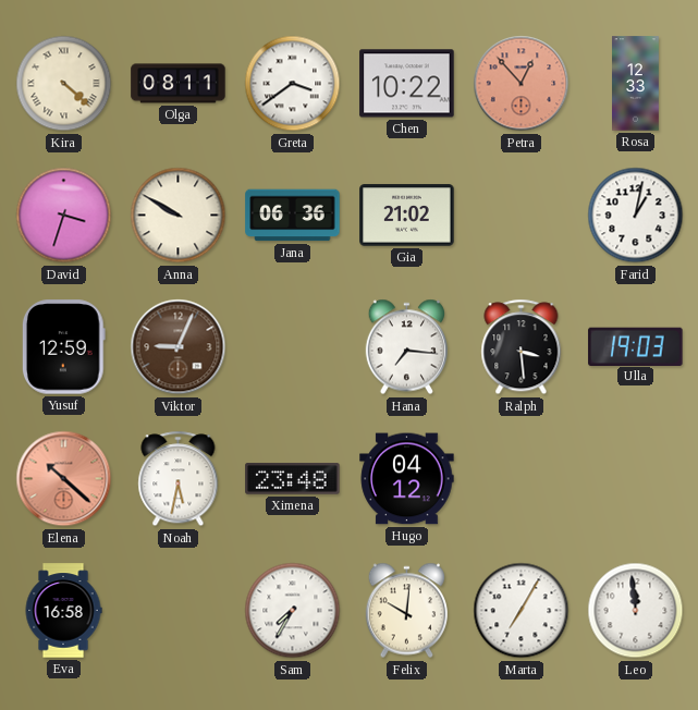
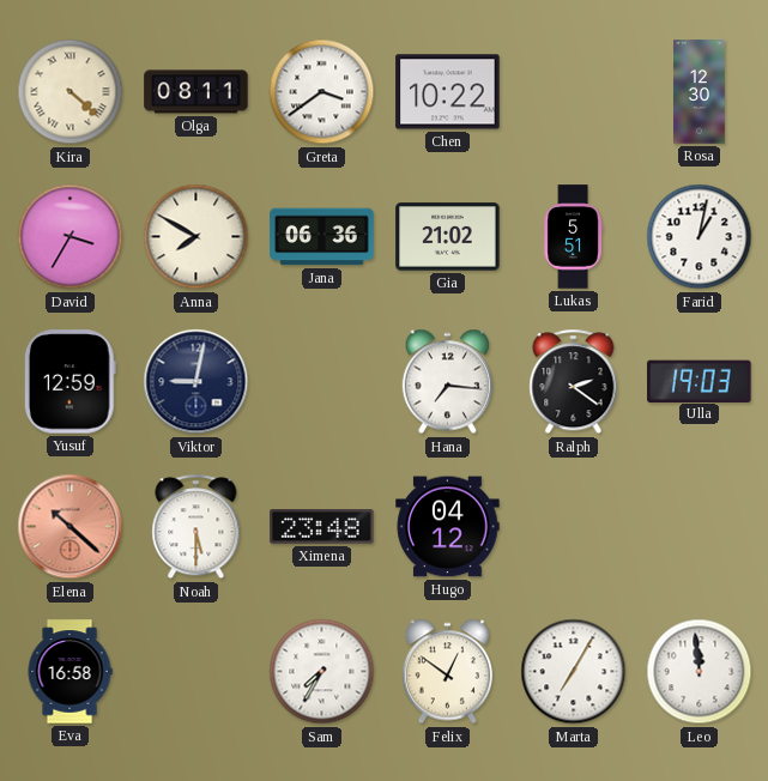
Petra: 12:53 -> none (522, 84)
Rosa: 12:33 -> 12:30 (700, 92)
David: 3:33 -> 3:35 (71, 237)
Anna: 9:50 -> 7:50 (196, 237)
Lukas: none -> 5:51 (573, 237)
Viktor: 9:04 -> 9:02 (196, 382)
Viktor dial: brown -> navy (196, 382)
Ralph: 3:29 -> 2:21 (574, 382)
Noah: 5:32 -> 5:30 (196, 527)
Felix: 10:01 -> 12:51 (447, 672)
